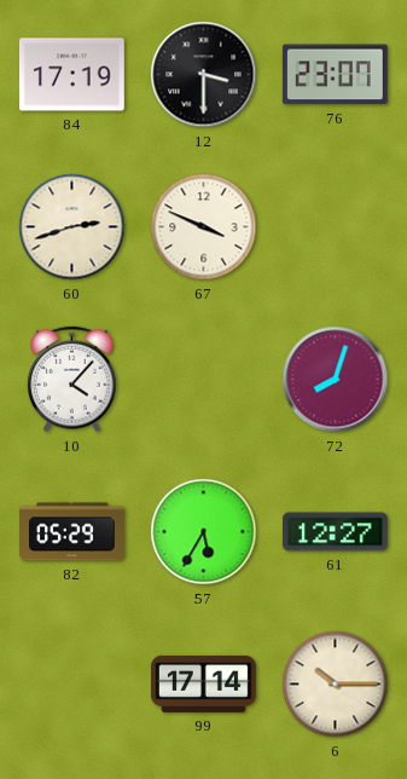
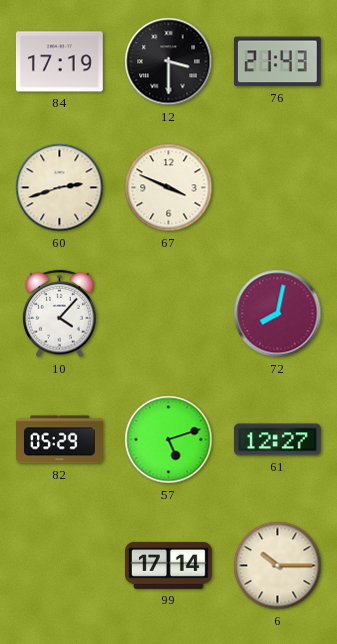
76: 23:07 -> 21:43 (277, 62)
72: 8:03 -> 8:02 (278, 314)
57: 5:35 -> 5:12 (169, 440)
